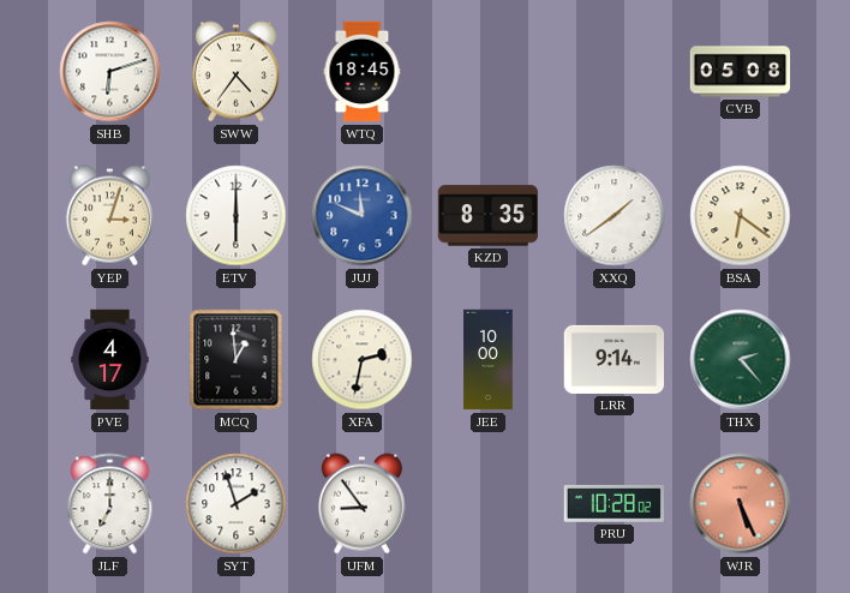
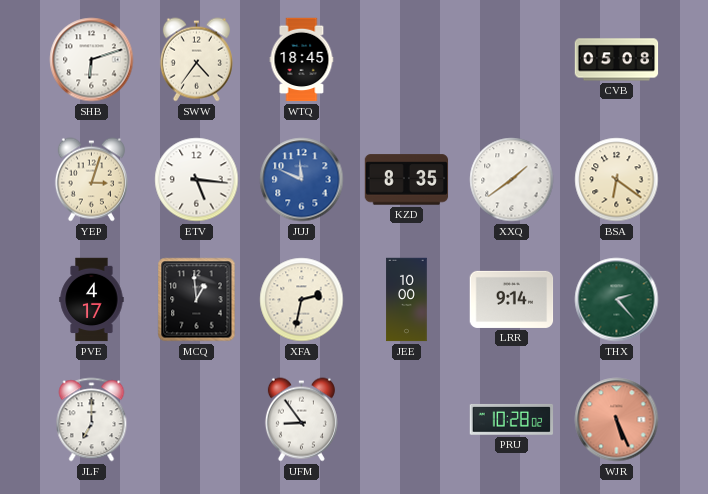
ETV: 6:00 -> 5:16 (197, 180)
SYT: 1:57 -> none (237, 504)
